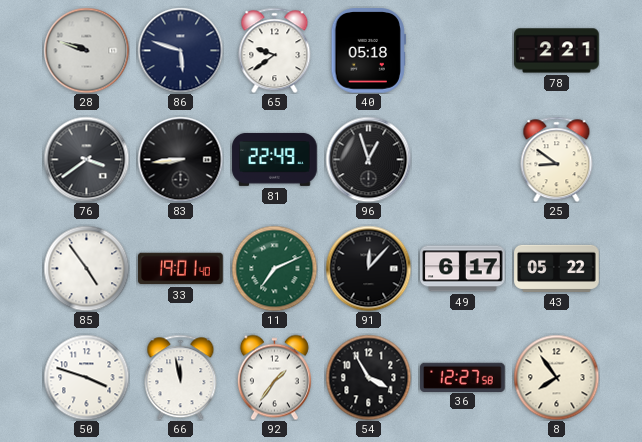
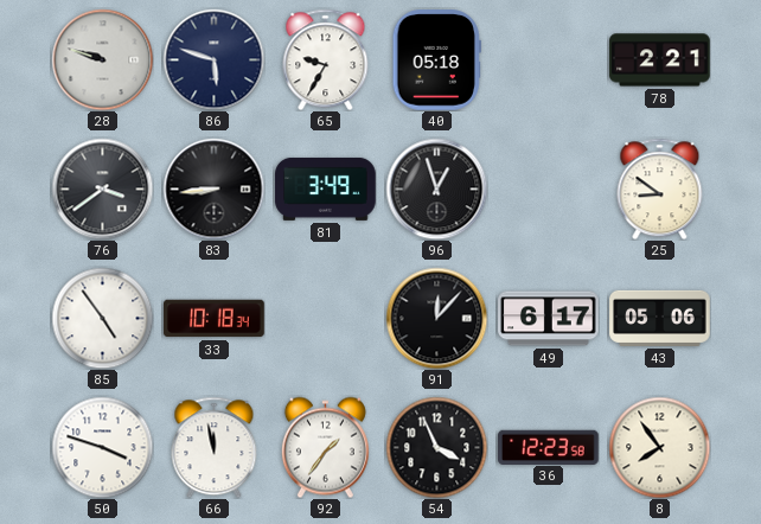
65: 9:39 -> 9:35 (326, 59)
81: 22:49 -> 3:49 (326, 188)
33: 19:01 -> 10:18 (215, 319)
11: 7:11 -> none (274, 268)
43: 05:22 -> 05:06 (660, 318)
54: 3:55 -> 3:56 (436, 447)
36: 12:27 -> 12:23 (549, 447)
